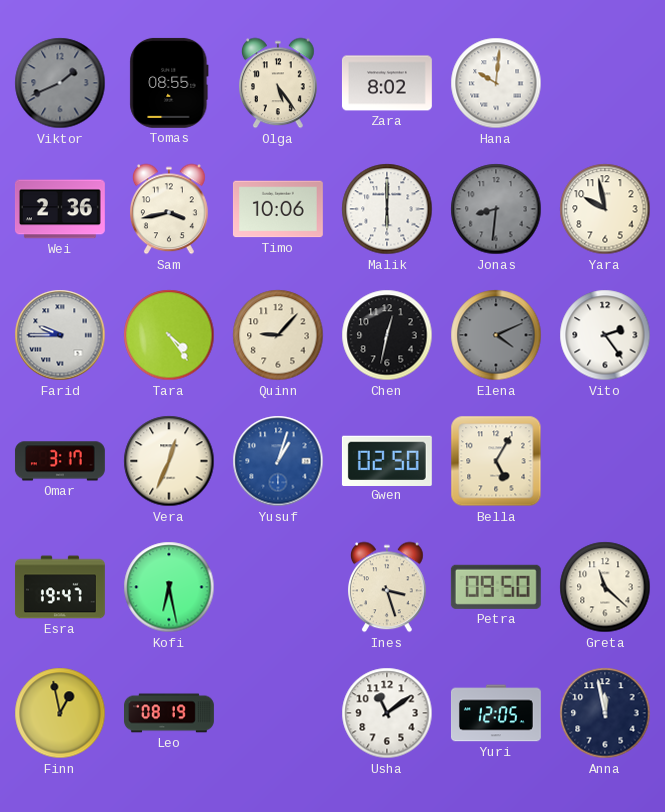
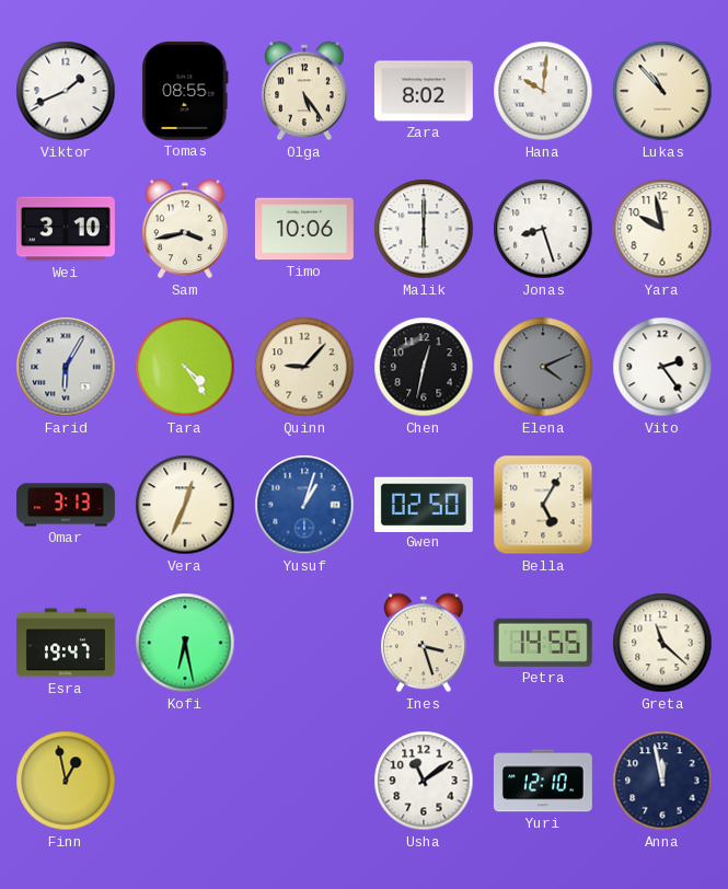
Viktor dial: grey -> white (66, 91)
Lukas: none -> 10:53 (662, 91)
Wei: 2:36 -> 3:10 (66, 229)
Jonas: 8:31 -> 8:27 (543, 229)
Jonas dial: grey -> white (543, 229)
Farid: 9:45 -> 6:05 (66, 367)
Omar: 3:17 -> 3:13 (66, 505)
Petra: 09:50 -> 14:55 (543, 643)
Leo: 08:19 -> none (170, 713)
Yuri: 12:05 -> 12:10 (543, 781)
